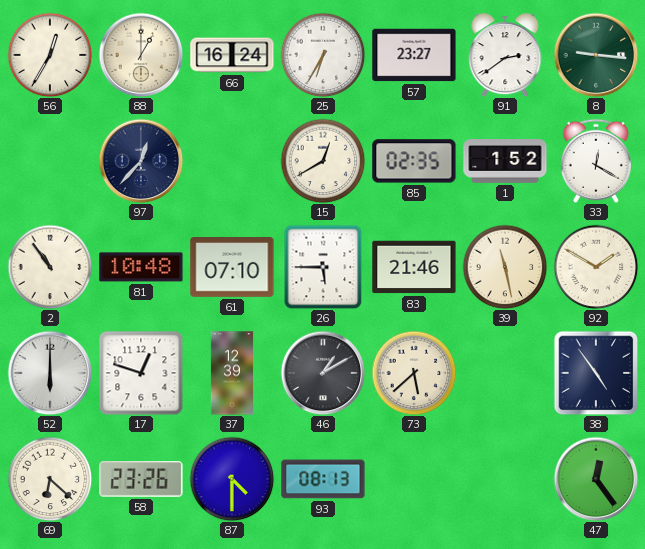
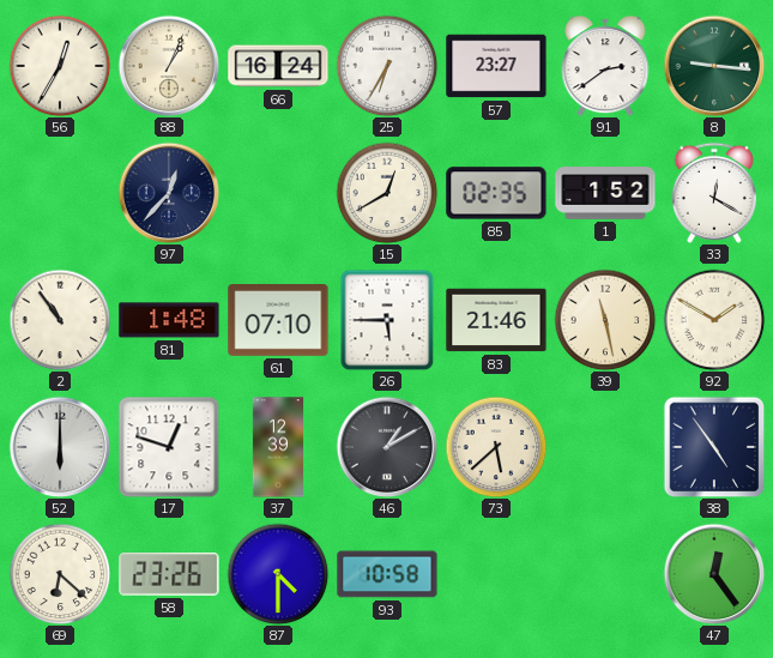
88: 1:00 -> 1:04 (169, 66)
81: 10:48 -> 1:48 (169, 320)
93: 08:13 -> 10:58 (387, 574)
